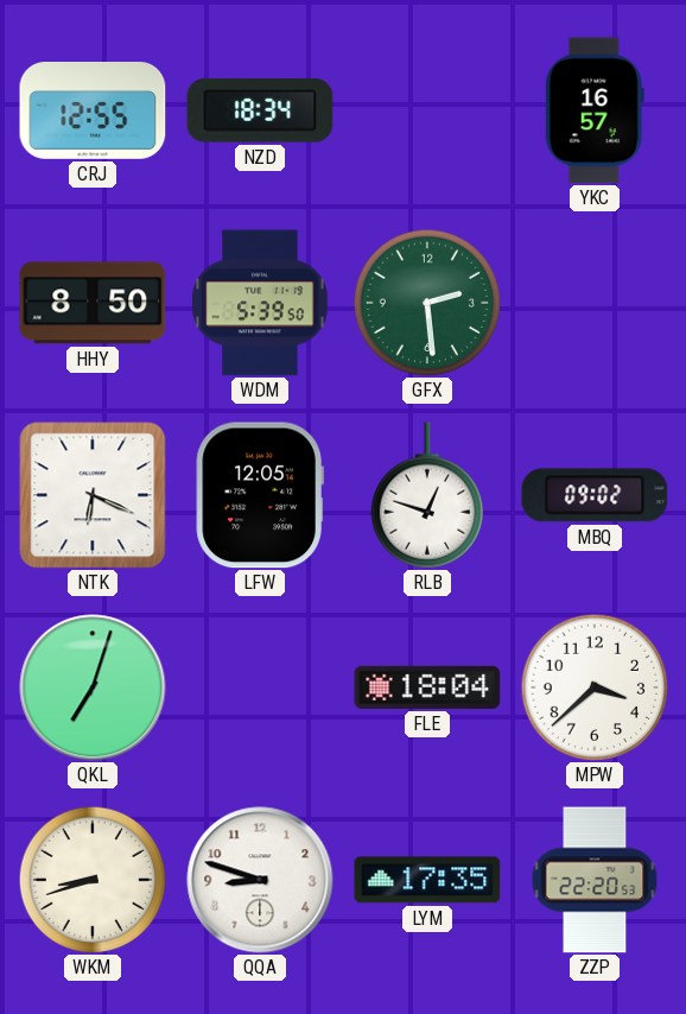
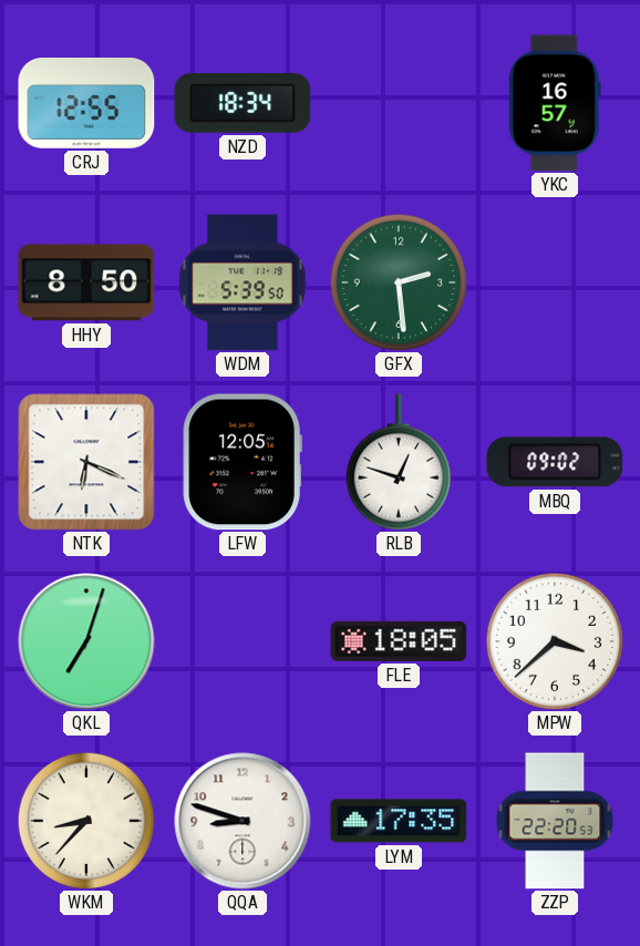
FLE: 18:04 -> 18:05 (399, 641)
WKM: 8:42 -> 8:37 (86, 821)
